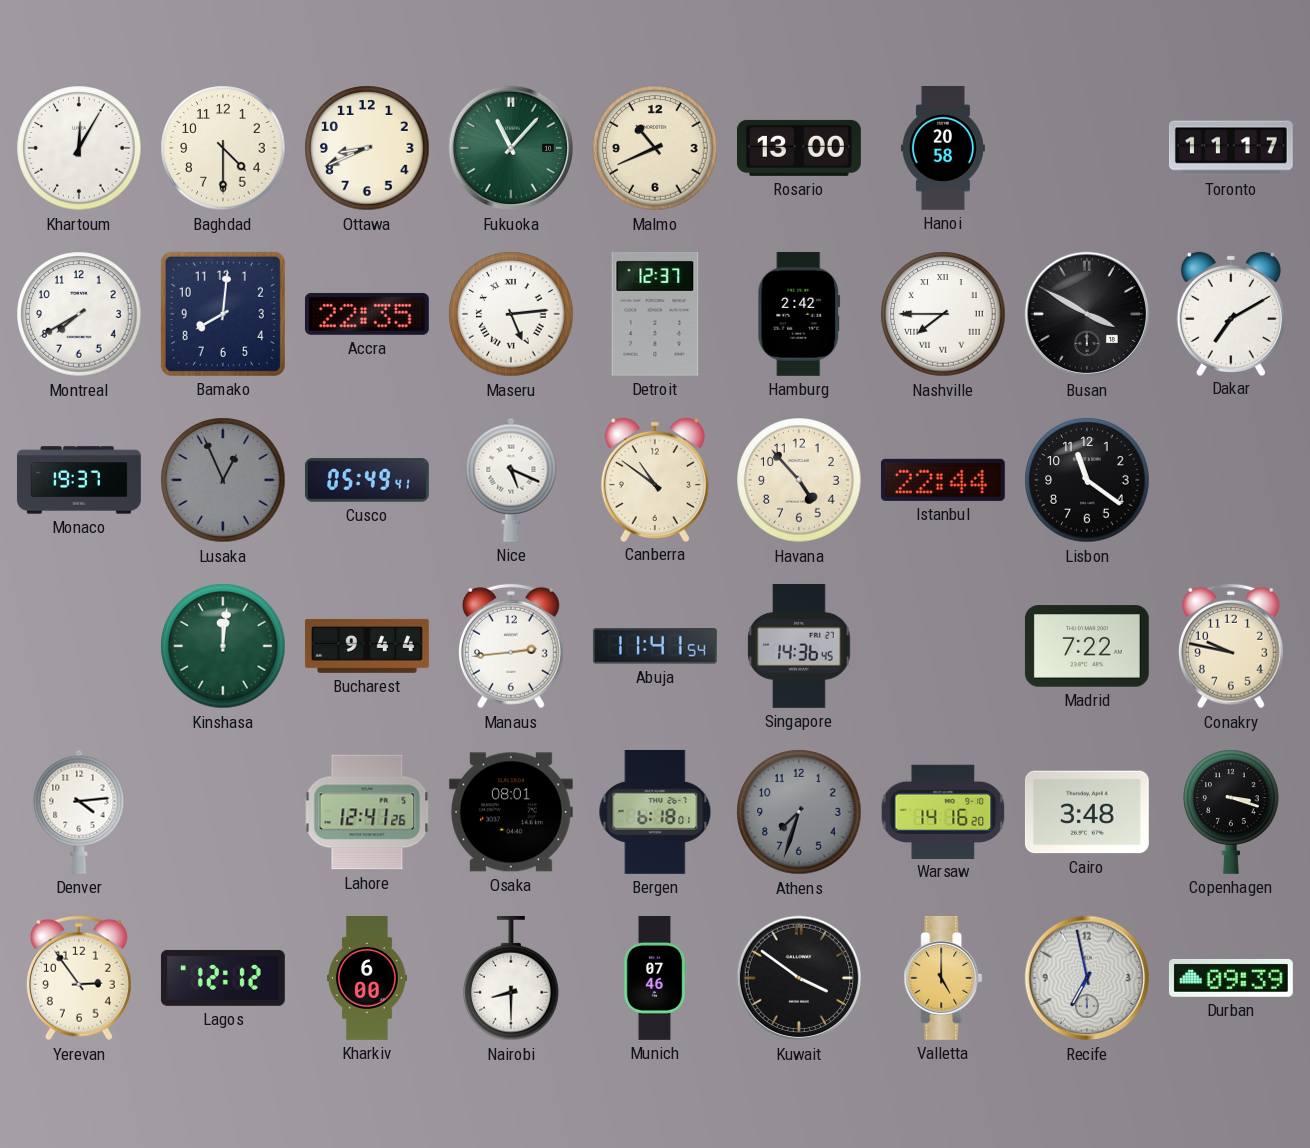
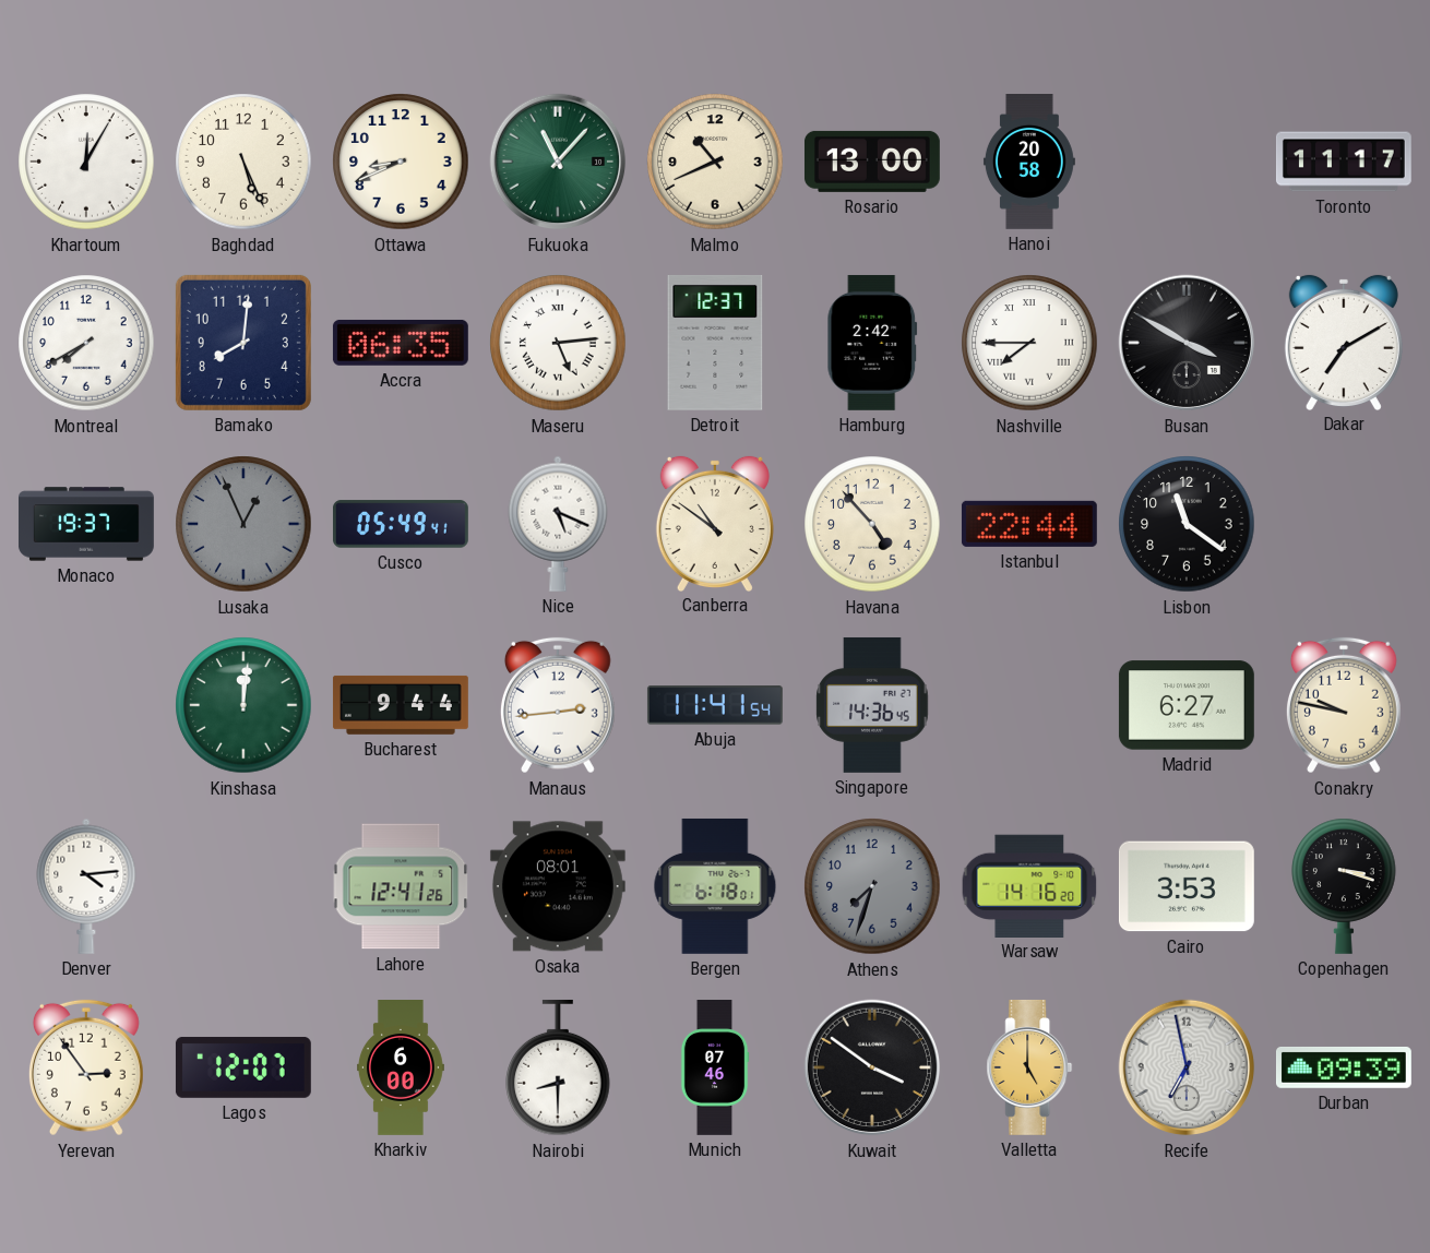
Baghdad: 4:30 -> 5:26 (243, 162)
Accra: 22:35 -> 06:35 (401, 343)
Madrid: 7:22 -> 6:27 (1187, 705)
Cairo: 3:48 -> 3:53 (1187, 886)
Lagos: 12:12 -> 12:07 (243, 1067)
